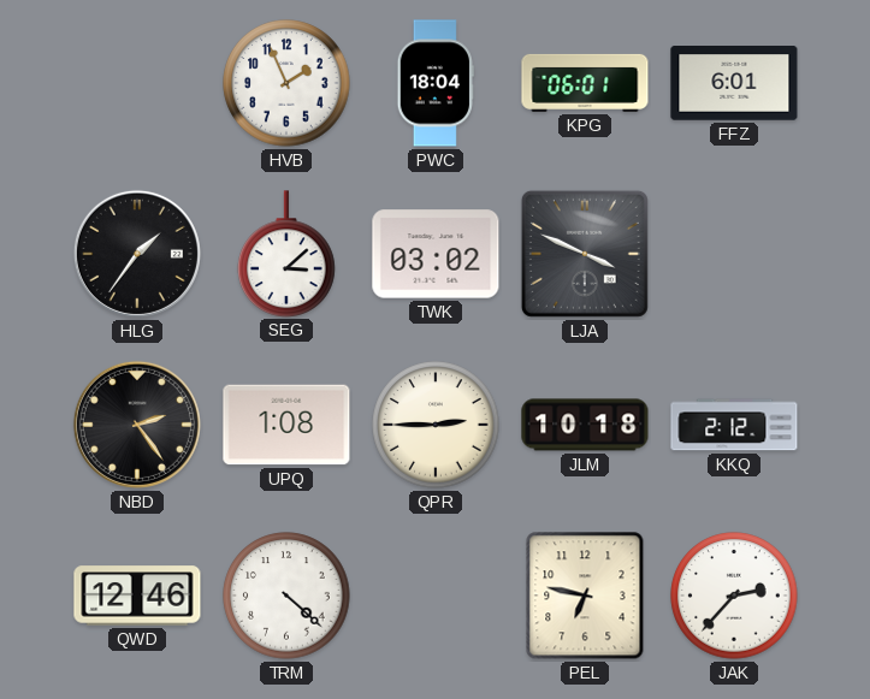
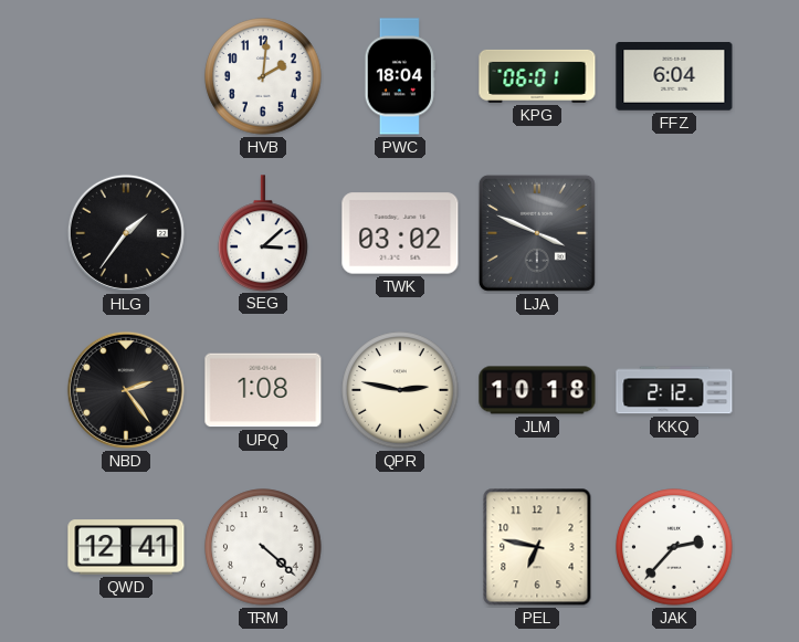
HVB: 1:56 -> 2:01 (263, 76)
FFZ: 6:01 -> 6:04 (674, 76)
QPR: 2:45 -> 2:47 (400, 390)
QWD: 12:46 -> 12:41 (126, 547)
